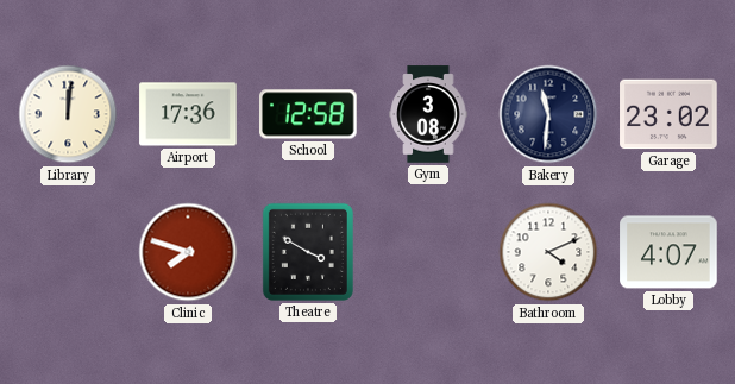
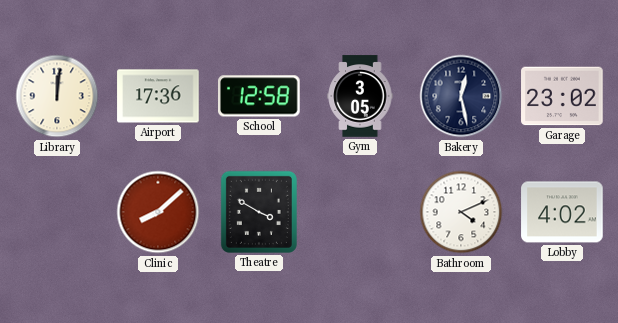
Gym: 3:08 -> 3:05 (360, 96)
Bakery: 11:31 -> 12:28 (461, 96)
Clinic: 7:48 -> 8:08 (158, 212)
Lobby: 4:07 -> 4:02 (562, 212)
